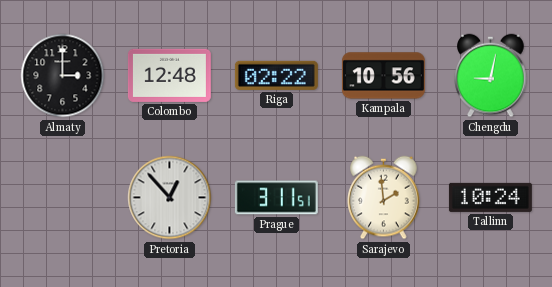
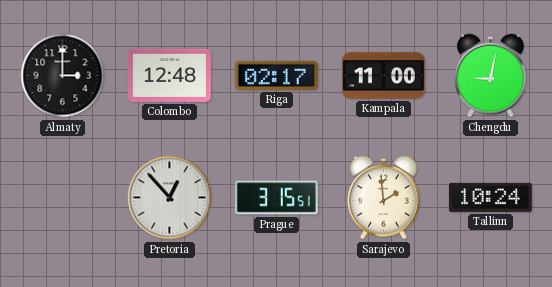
Riga: 02:22 -> 02:17 (276, 75)
Kampala: 10:56 -> 11:00 (383, 76)
Prague: 3:11 -> 3:15 (276, 198)
